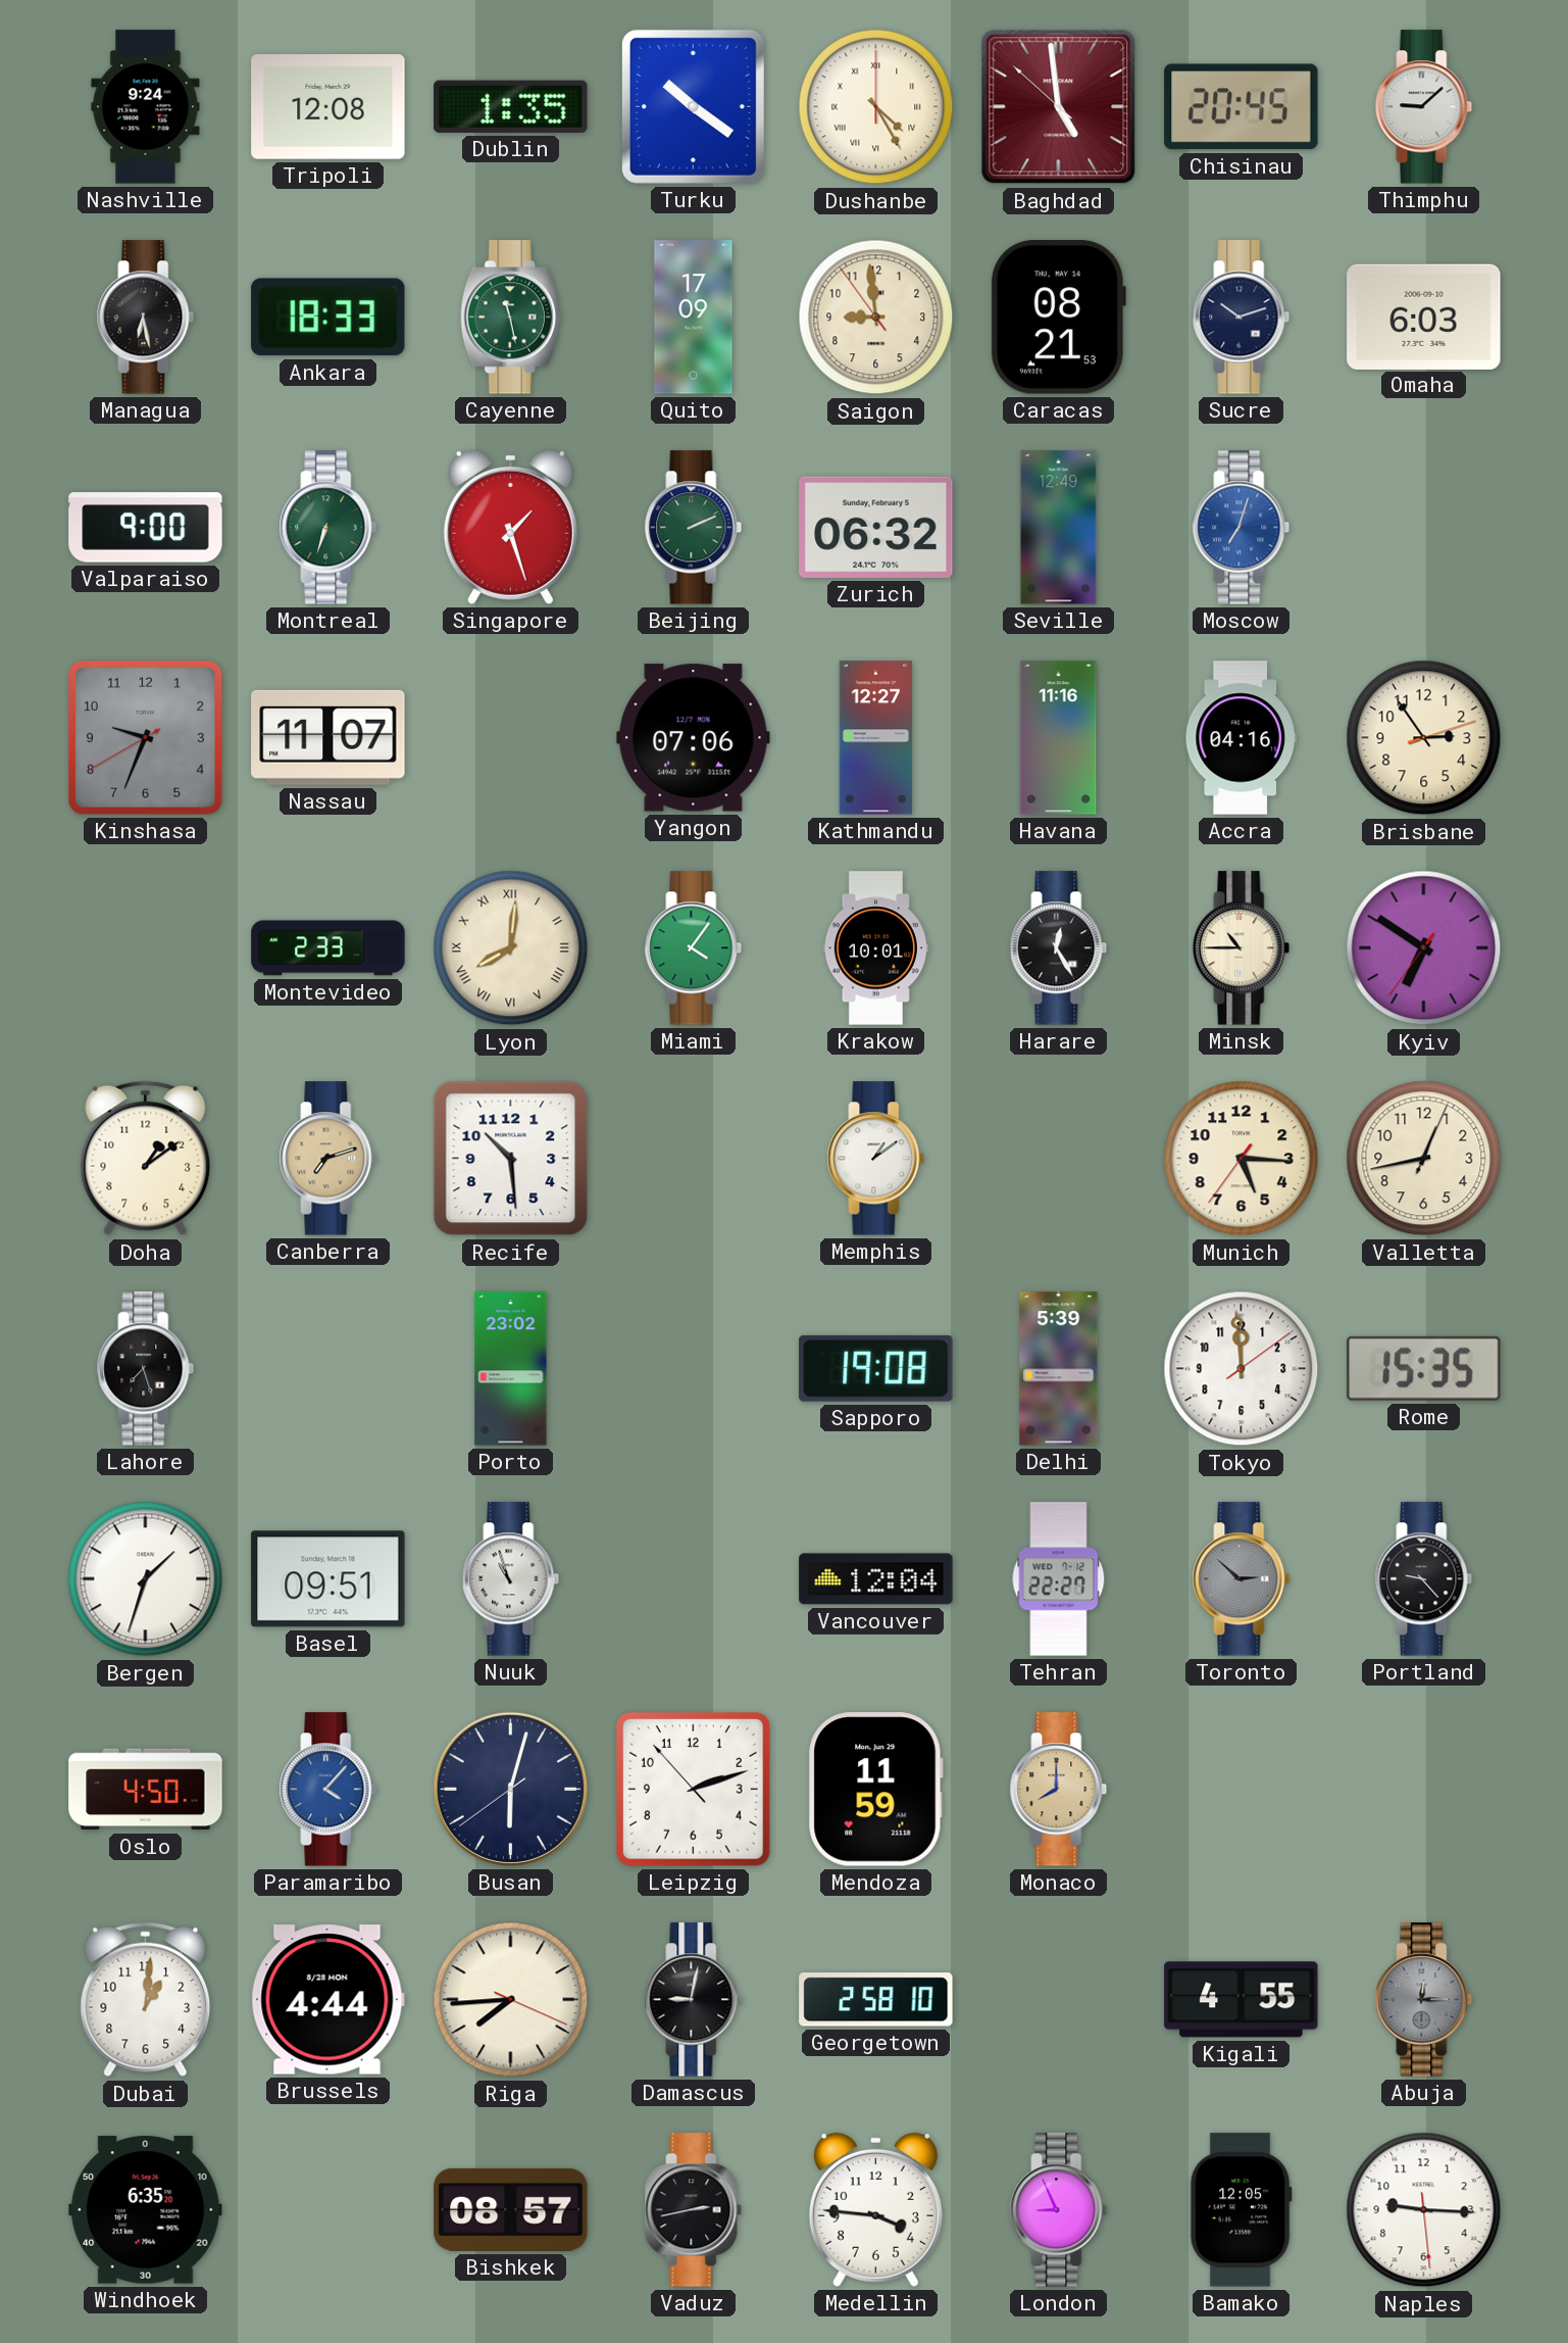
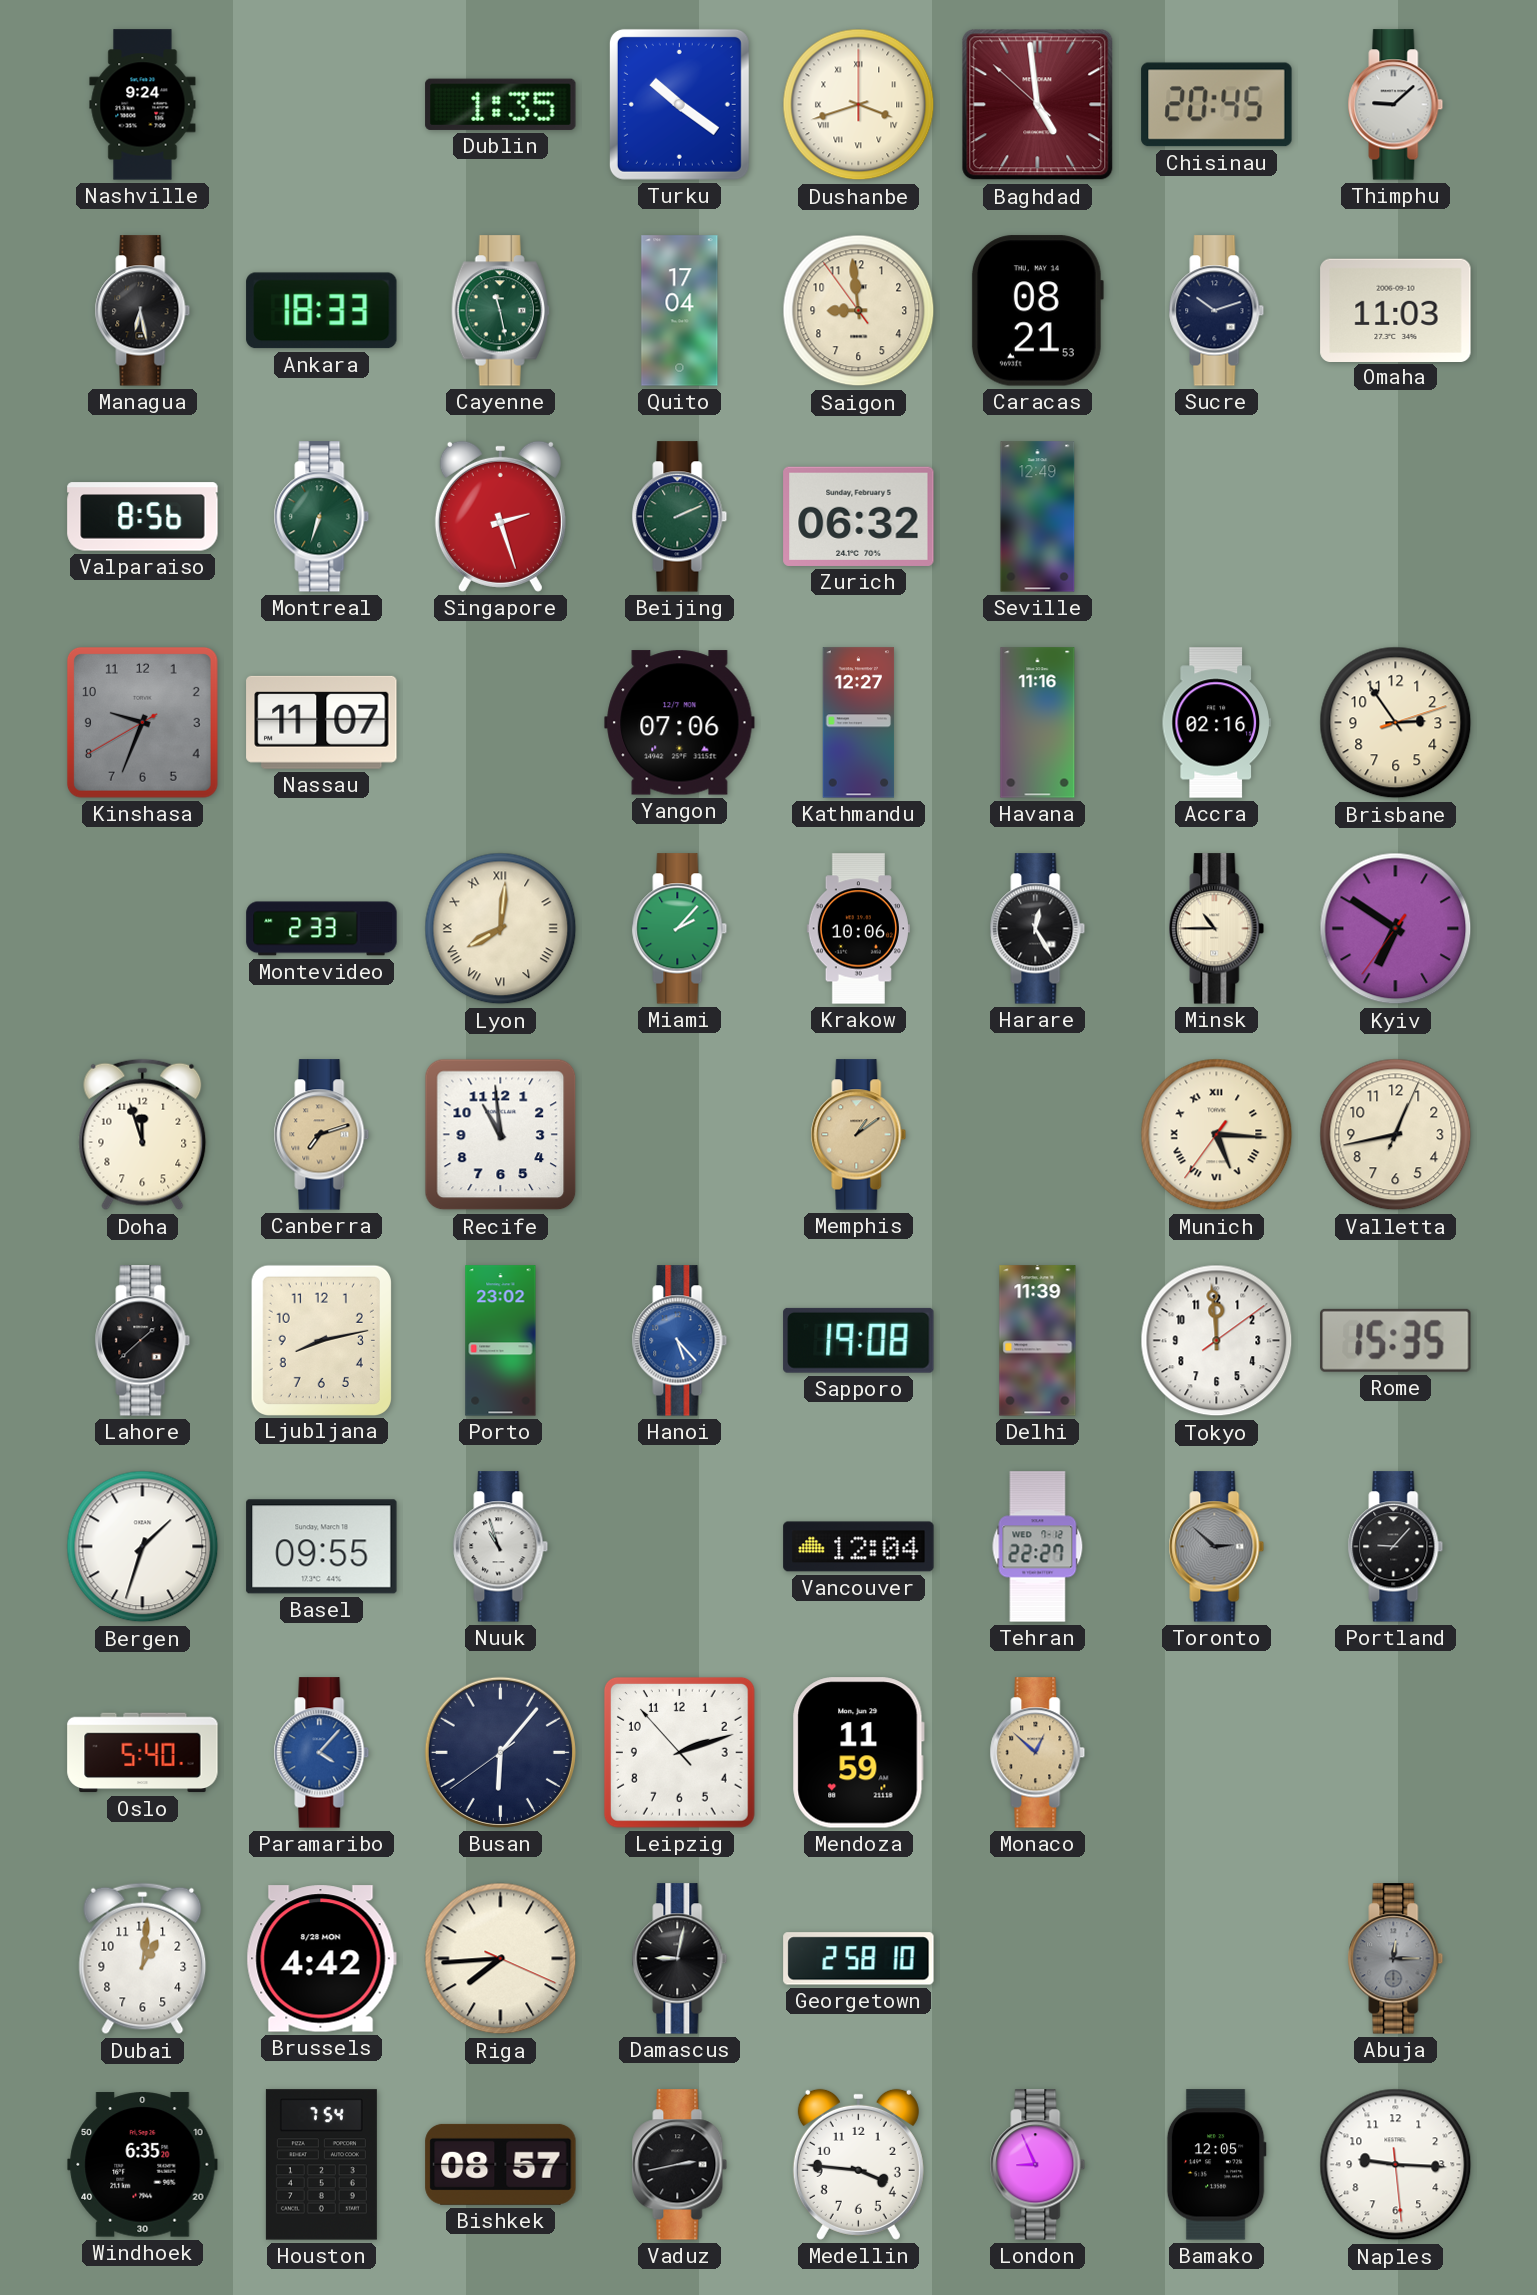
Tripoli: 12:08 -> none (328, 107)
Dushanbe: 4:25 -> 3:42 (859, 105)
Quito: 17:09 -> 17:04 (680, 311)
Omaha: 6:03 -> 11:03 (1396, 310)
Valparaiso: 9:00 -> 8:56 (143, 517)
Singapore: 1:27 -> 2:27 (500, 516)
Moscow: 7:03 -> none (1242, 528)
Accra: 04:16 -> 02:16 (1216, 723)
Miami: 4:06 -> 2:07 (680, 929)
Krakow: 10:01 -> 10:06 (858, 929)
Doha: 1:09 -> 11:57 (143, 1135)
Recife: 10:29 -> 10:59 (501, 1135)
Memphis dial: white -> champagne (859, 1135)
Munich numerals: Arabic -> Roman (1217, 1135)
Lahore: 7:27 -> 1:38 (143, 1341)
Ljubljana: none -> 8:13 (321, 1340)
Hanoi: none -> 5:23 (680, 1341)
Delhi: 5:39 -> 11:39 (1038, 1341)
Basel: 09:51 -> 09:55 (322, 1547)
Portland: 9:23 -> 9:07 (1396, 1547)
Oslo: 4:50 -> 5:40 (143, 1753)
Busan: 6:02 -> 6:06 (500, 1752)
Monaco: 8:00 -> 12:52 (1038, 1753)
Brussels: 4:44 -> 4:42 (321, 1959)
Kigali: 4:55 -> none (1242, 2000)
Houston: none -> 7:54 (321, 2165)
